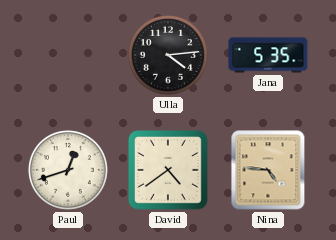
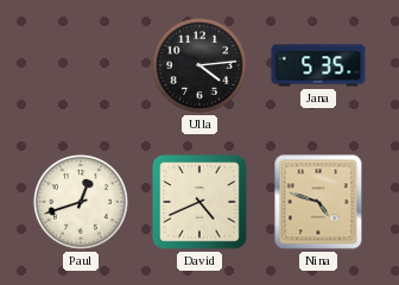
David: 4:39 -> 4:41 (199, 202)
Nina: 4:46 -> 4:48 (318, 202)
